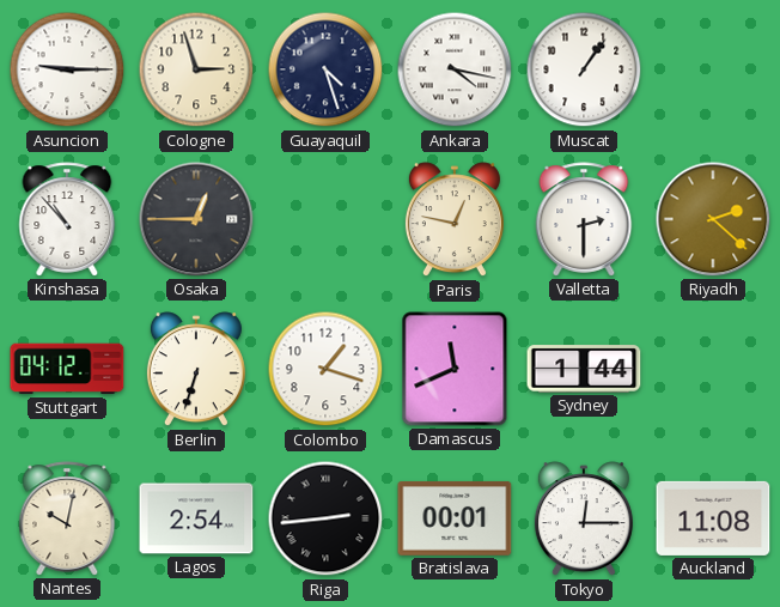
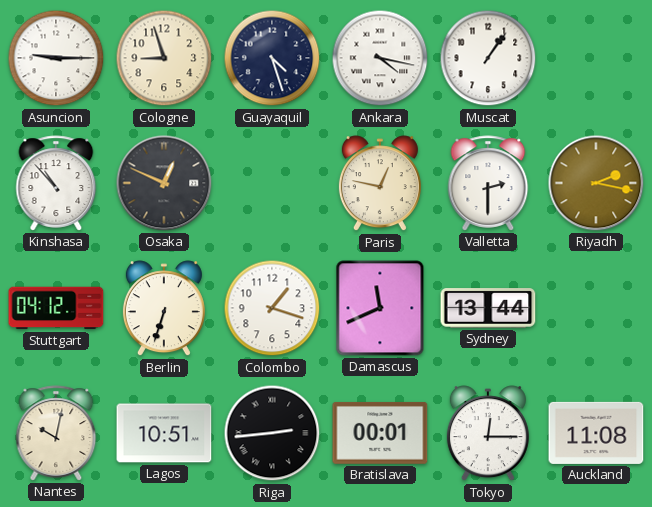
Cologne: 2:57 -> 8:57 (164, 58)
Osaka: 12:45 -> 12:49 (164, 183)
Riyadh: 2:22 -> 2:17 (596, 183)
Sydney: 1:44 -> 13:44 (488, 308)
Lagos: 2:54 -> 10:51 (164, 433)
